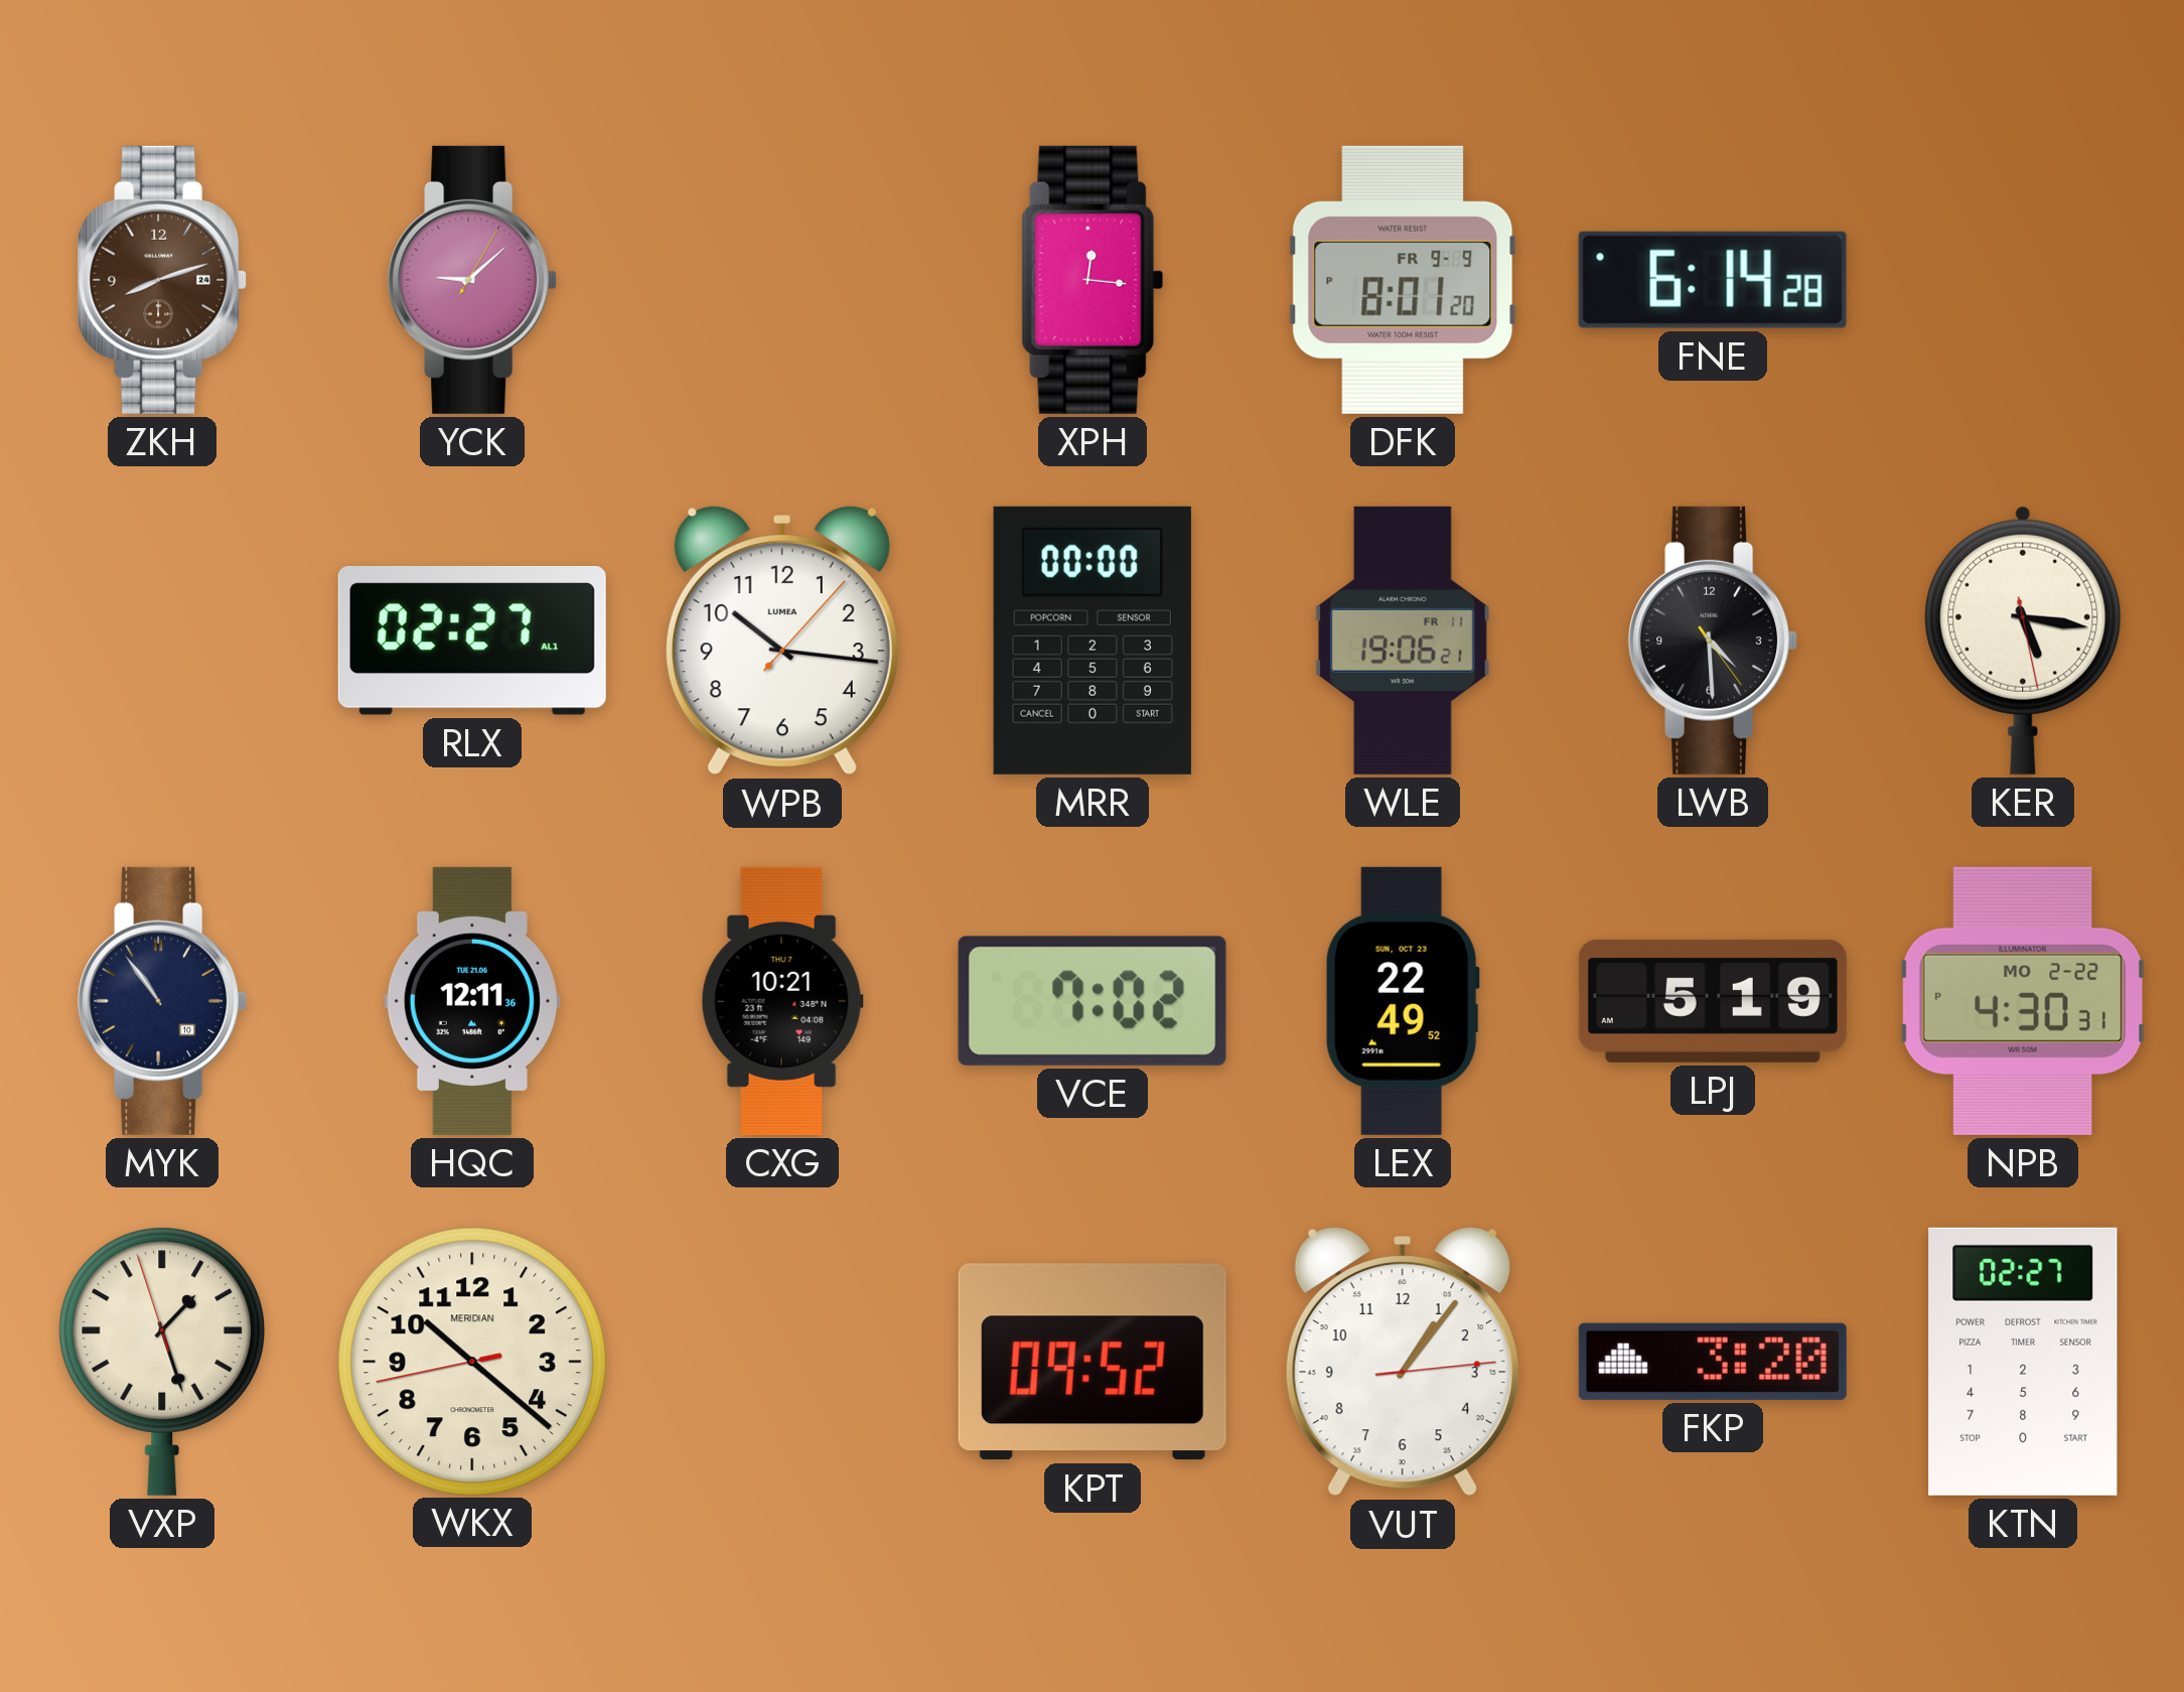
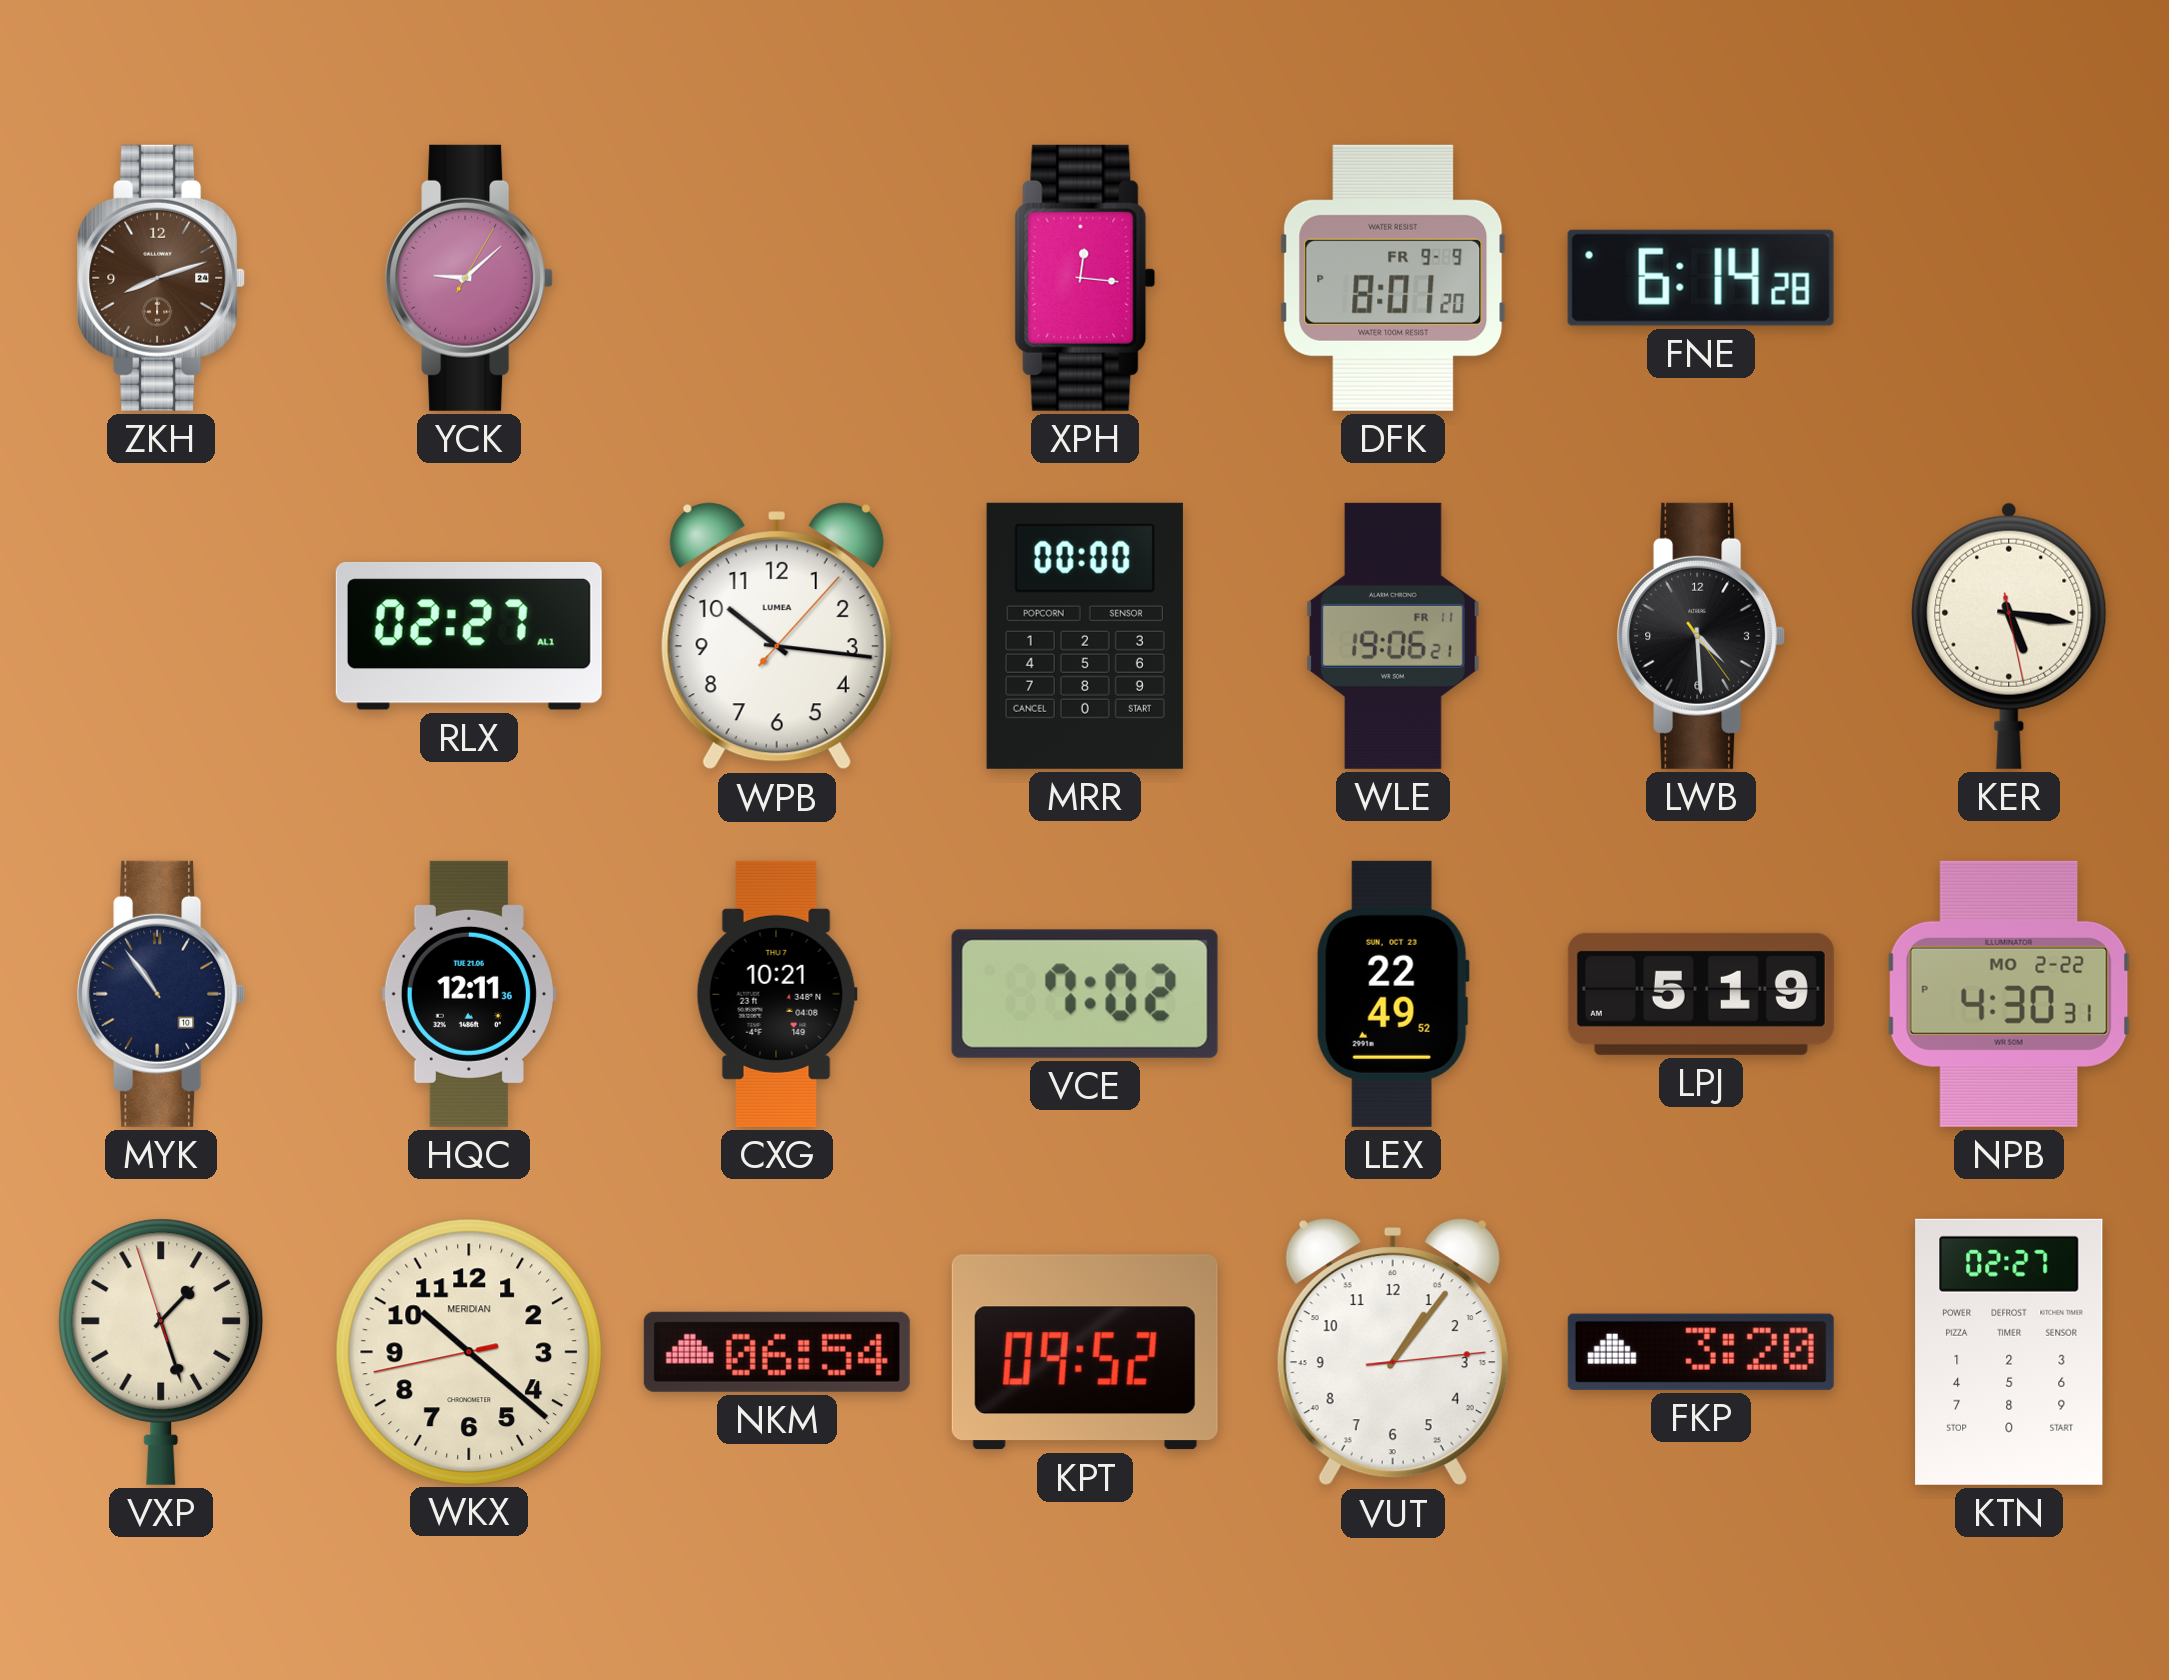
NKM: none -> 06:54 (777, 1352)
